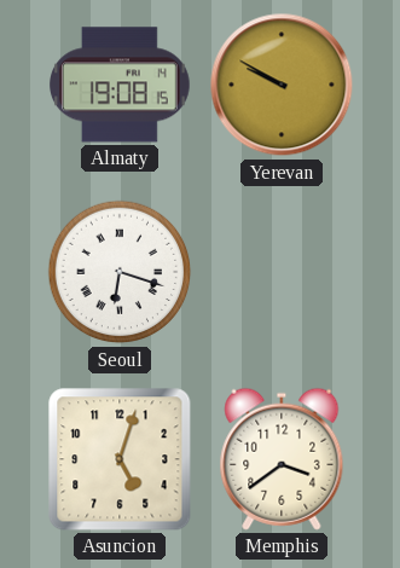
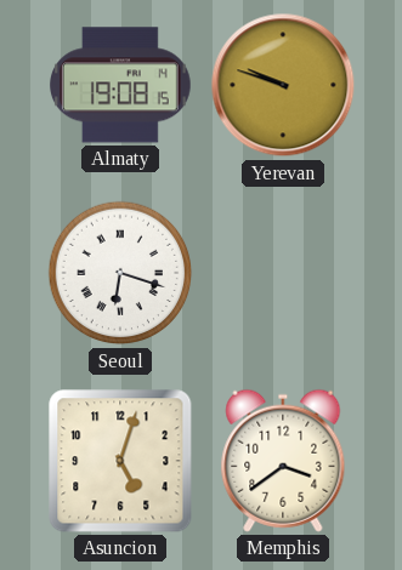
Yerevan: 9:50 -> 9:48 (283, 85)
